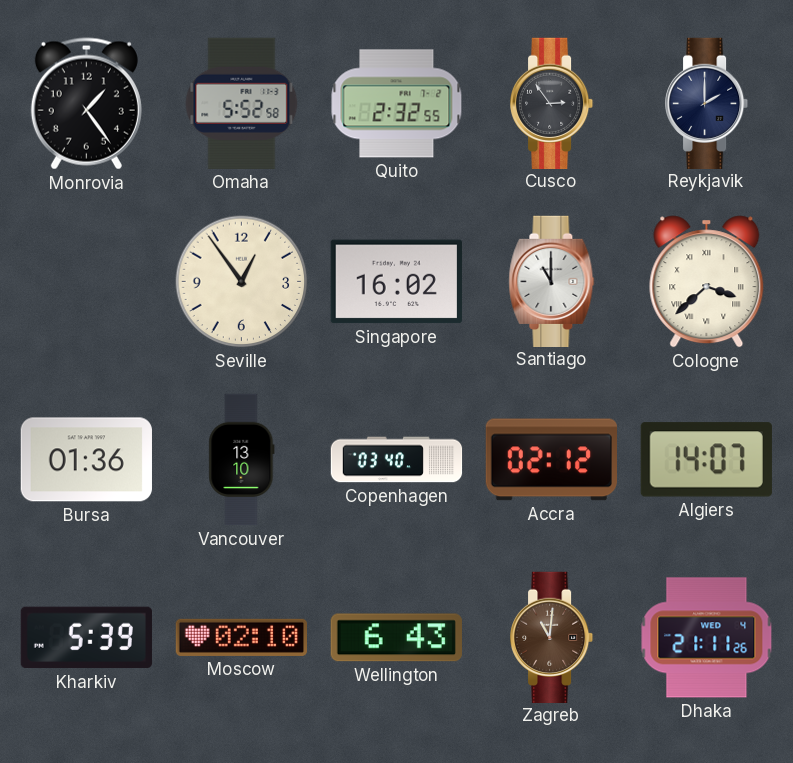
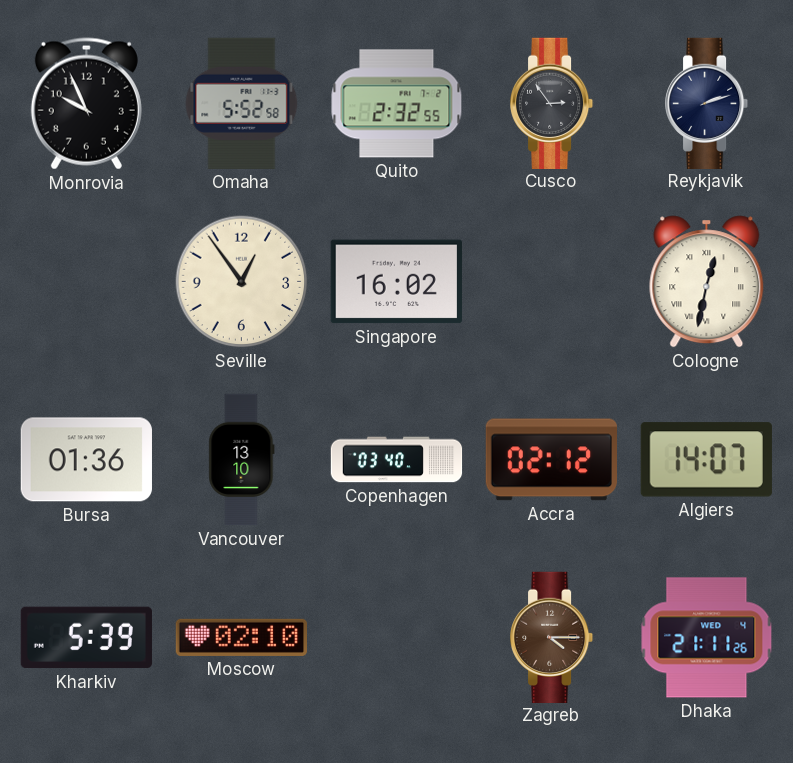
Monrovia: 1:24 -> 9:56 (86, 104)
Reykjavik: 2:00 -> 2:12 (708, 103)
Santiago: 11:00 -> none (552, 281)
Cologne: 3:38 -> 12:32 (707, 282)
Wellington: 6:43 -> none (396, 638)
Zagreb: 11:01 -> 4:15 (553, 637)
